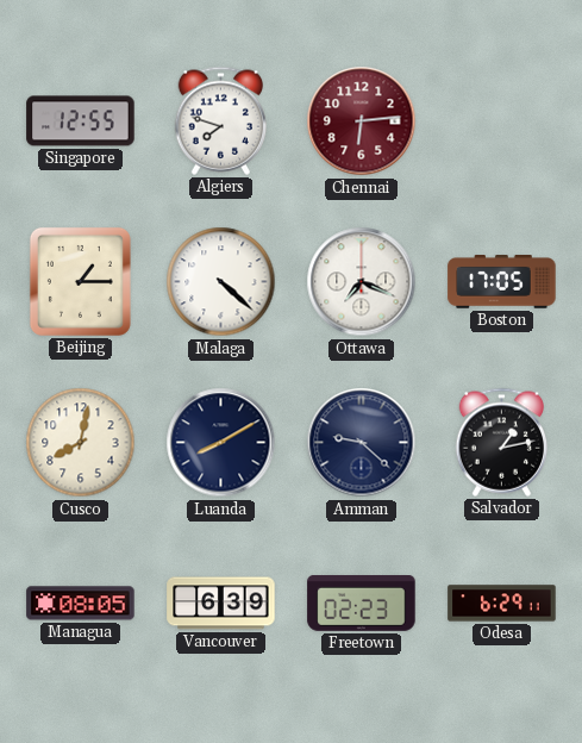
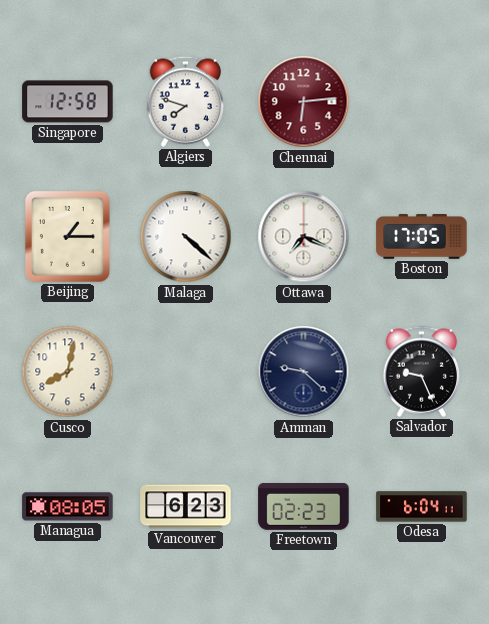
Singapore: 12:55 -> 12:58 (68, 102)
Luanda: 8:10 -> none (221, 443)
Salvador: 1:13 -> 9:26 (422, 371)
Vancouver: 6:39 -> 6:23 (186, 507)
Odesa: 6:29 -> 6:04 (422, 507)
